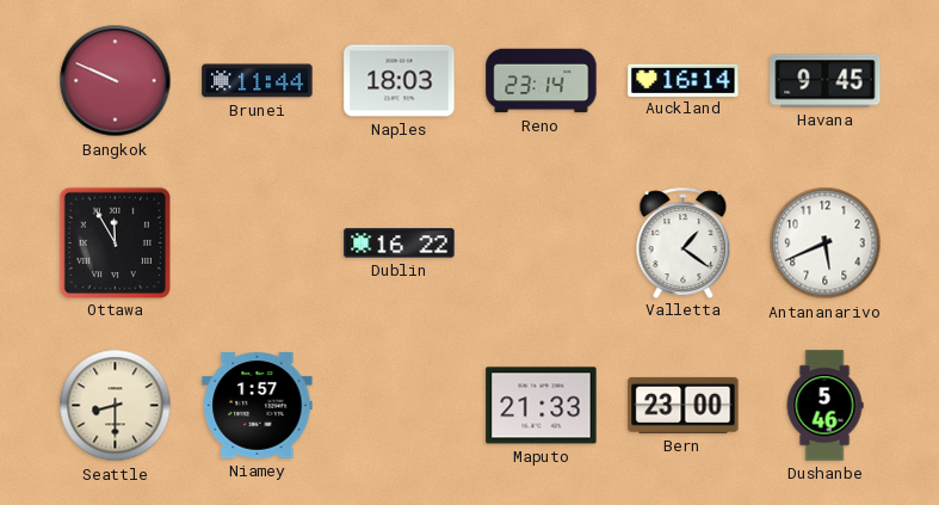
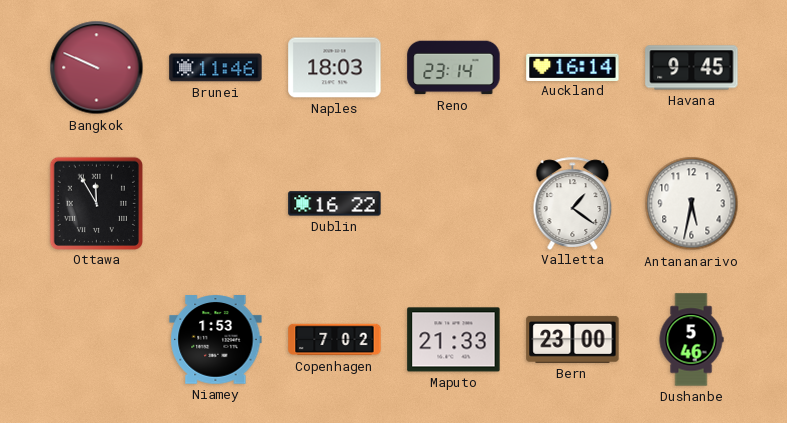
Brunei: 11:44 -> 11:46 (216, 68)
Antananarivo: 5:41 -> 5:32 (692, 204)
Seattle: 8:30 -> none (116, 406)
Niamey: 1:57 -> 1:53 (216, 340)
Copenhagen: none -> 7:02 (335, 340)
